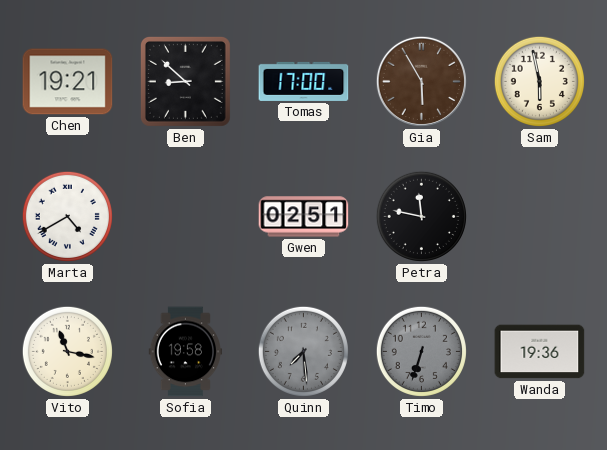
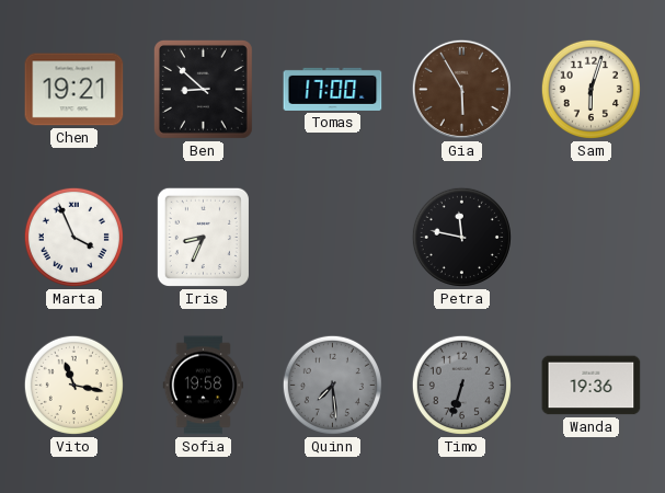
Sam: 5:58 -> 6:03 (591, 89)
Marta: 4:40 -> 3:56 (73, 237)
Iris: none -> 8:34 (203, 237)
Gwen: 02:51 -> none (304, 217)
